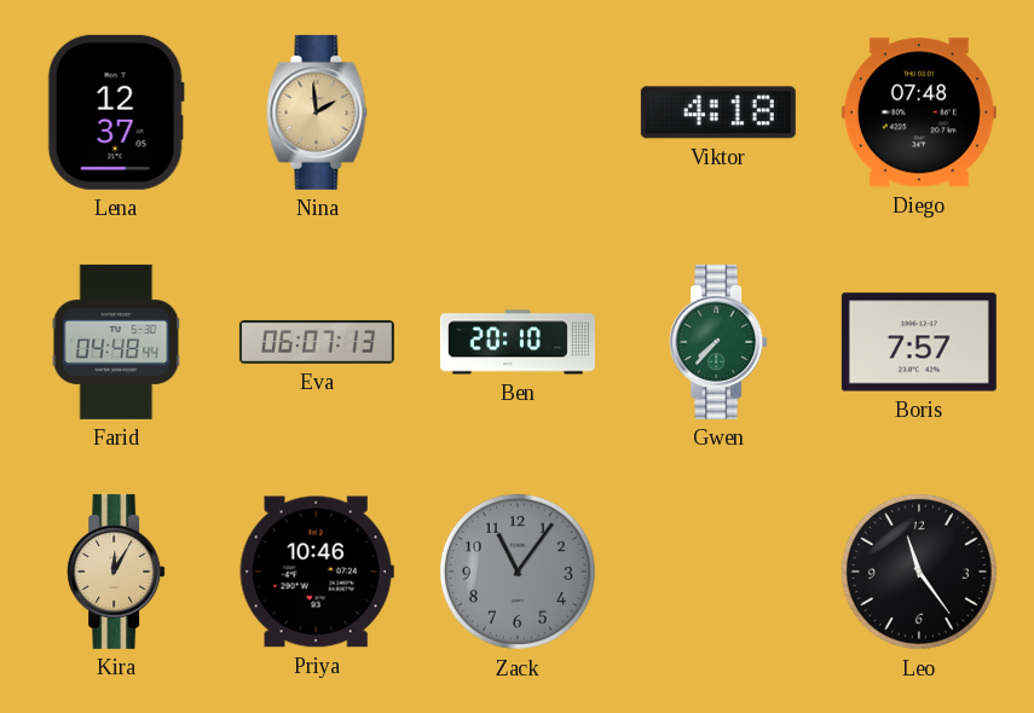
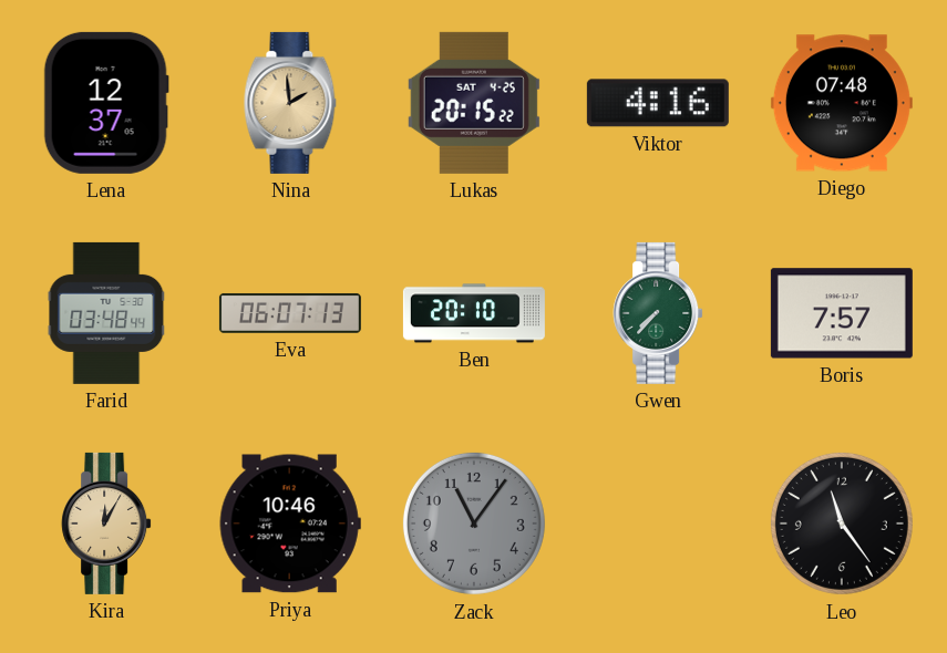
Lukas: none -> 20:15 (474, 103)
Viktor: 4:18 -> 4:16 (658, 103)
Farid: 04:48 -> 03:48 (106, 313)
